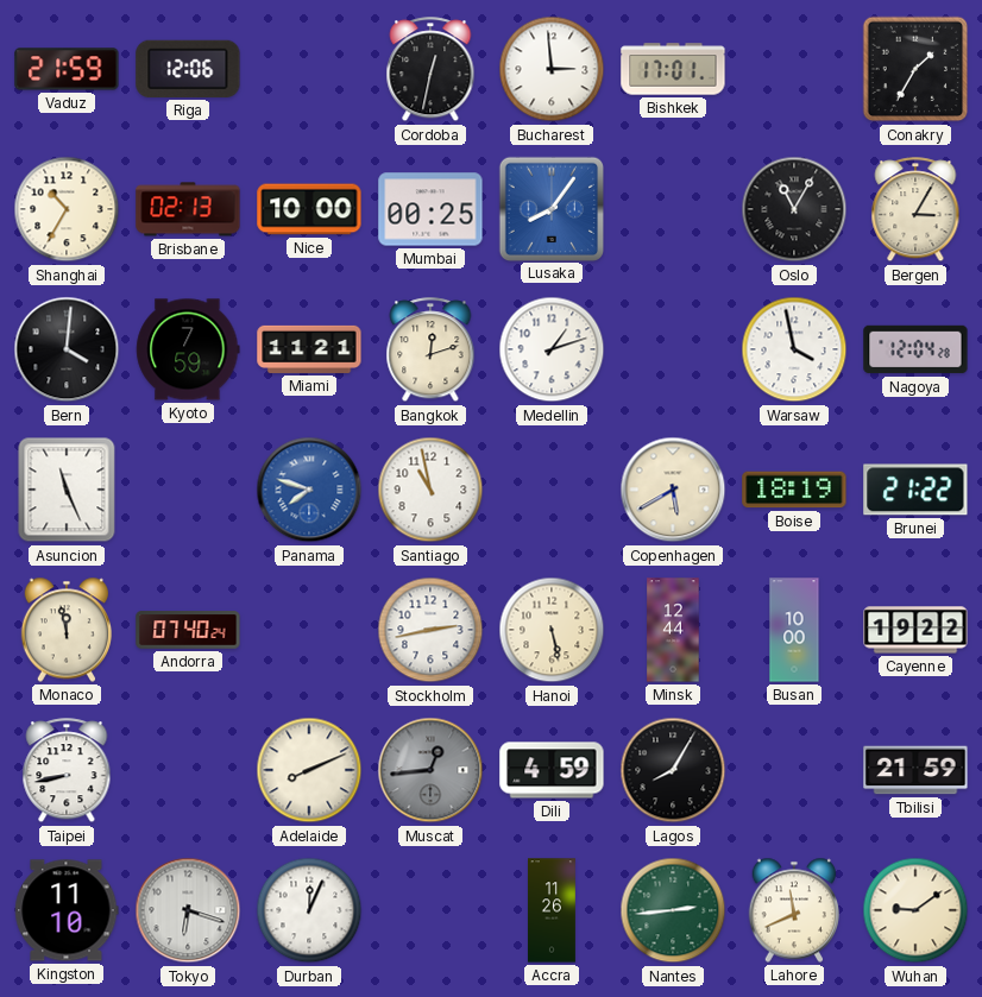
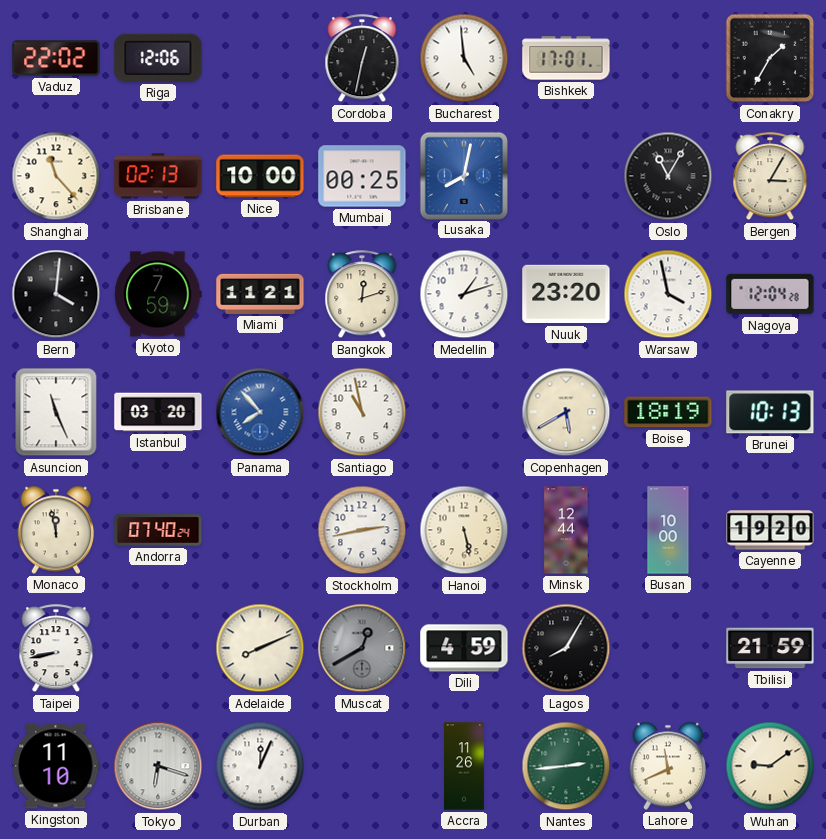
Vaduz: 21:59 -> 22:02 (56, 58)
Bucharest: 2:59 -> 4:59 (464, 58)
Shanghai: 10:35 -> 11:23 (56, 176)
Lusaka: 8:06 -> 8:02 (463, 175)
Nuuk: none -> 23:20 (566, 294)
Istanbul: none -> 03:20 (158, 412)
Panama: 7:48 -> 7:53 (260, 412)
Brunei: 21:22 -> 10:13 (770, 412)
Cayenne: 19:22 -> 19:20 (770, 530)
Muscat: 12:44 -> 12:40 (362, 648)
